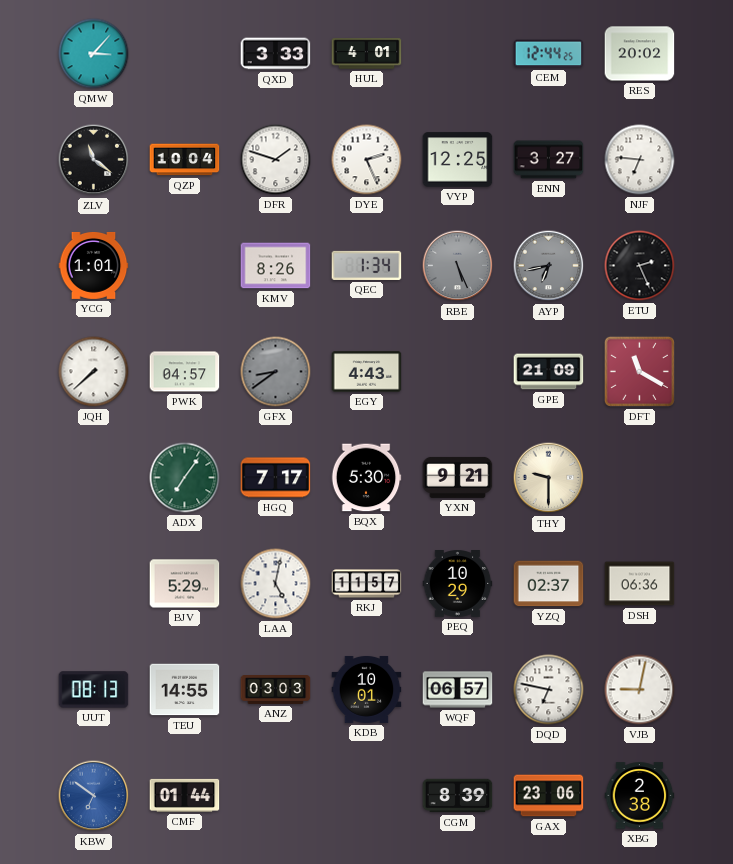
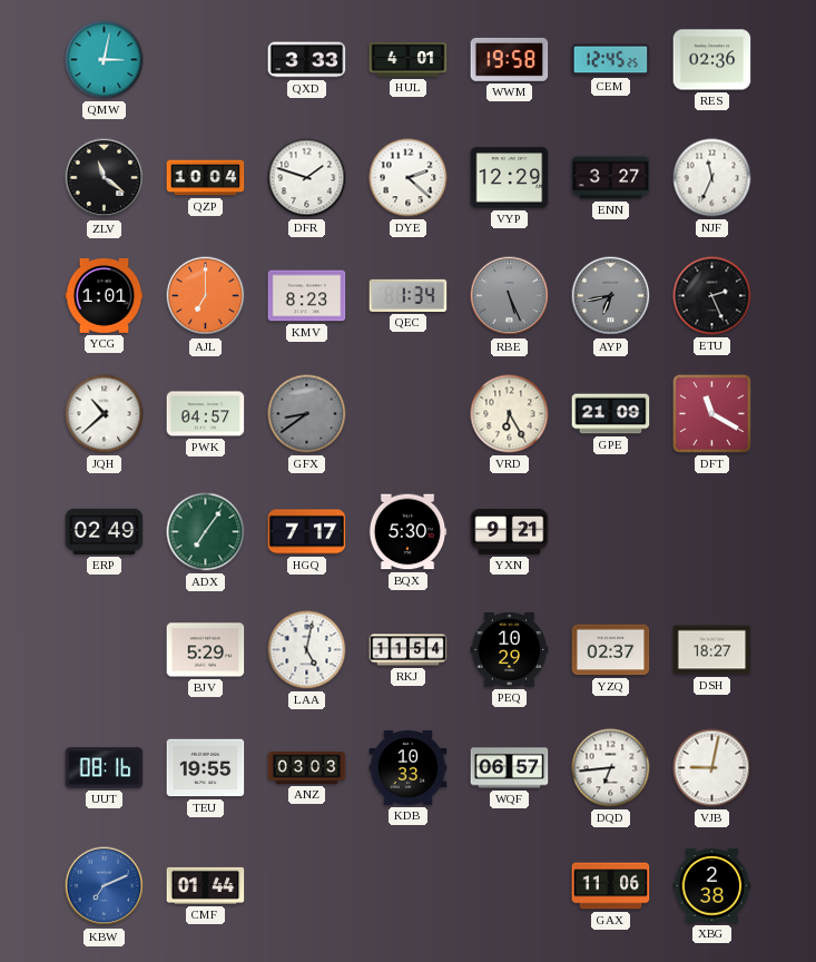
QMW: 3:07 -> 3:02 (105, 60)
WWM: none -> 19:58 (510, 59)
CEM: 12:44 -> 12:45 (611, 60)
RES: 20:02 -> 02:36 (712, 60)
DYE: 2:26 -> 2:22 (409, 178)
VYP: 12:25 -> 12:29 (510, 178)
NJF: 6:46 -> 11:34 (712, 178)
AJL: none -> 7:00 (206, 296)
KMV: 8:26 -> 8:23 (307, 296)
JQH: 7:38 -> 10:38 (105, 414)
EGY: 4:43 -> none (367, 372)
VRD: none -> 6:25 (510, 414)
ERP: none -> 02:49 (105, 531)
THY: 9:30 -> none (549, 478)
RKJ: 11:57 -> 11:54 (409, 650)
DSH: 06:36 -> 18:27 (712, 650)
UUT: 08:13 -> 08:16 (105, 768)
TEU: 14:55 -> 19:55 (206, 768)
KDB: 10:01 -> 10:33 (409, 767)
DQD: 6:47 -> 6:44 (611, 768)
KBW: 6:51 -> 7:11 (105, 886)
CGM: 8:39 -> none (458, 796)
GAX: 23:06 -> 11:06 (611, 886)
